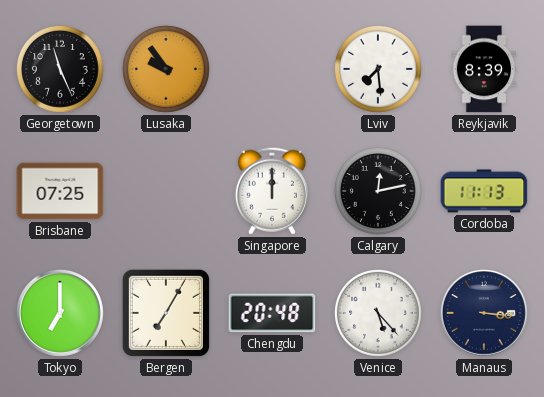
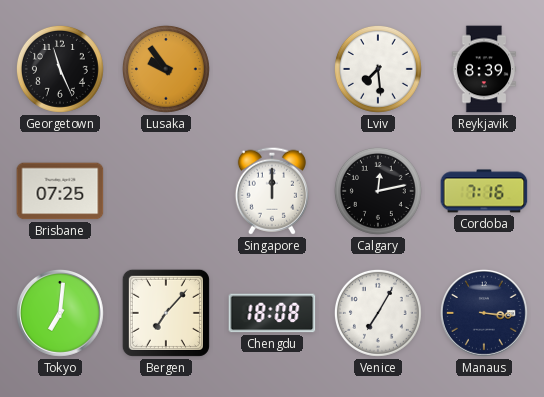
Cordoba: 11:13 -> 7:16 (484, 191)
Tokyo: 7:00 -> 7:01 (60, 313)
Bergen: 7:05 -> 7:07 (166, 313)
Chengdu: 20:48 -> 18:08 (272, 313)
Venice: 5:23 -> 7:05 (378, 313)
